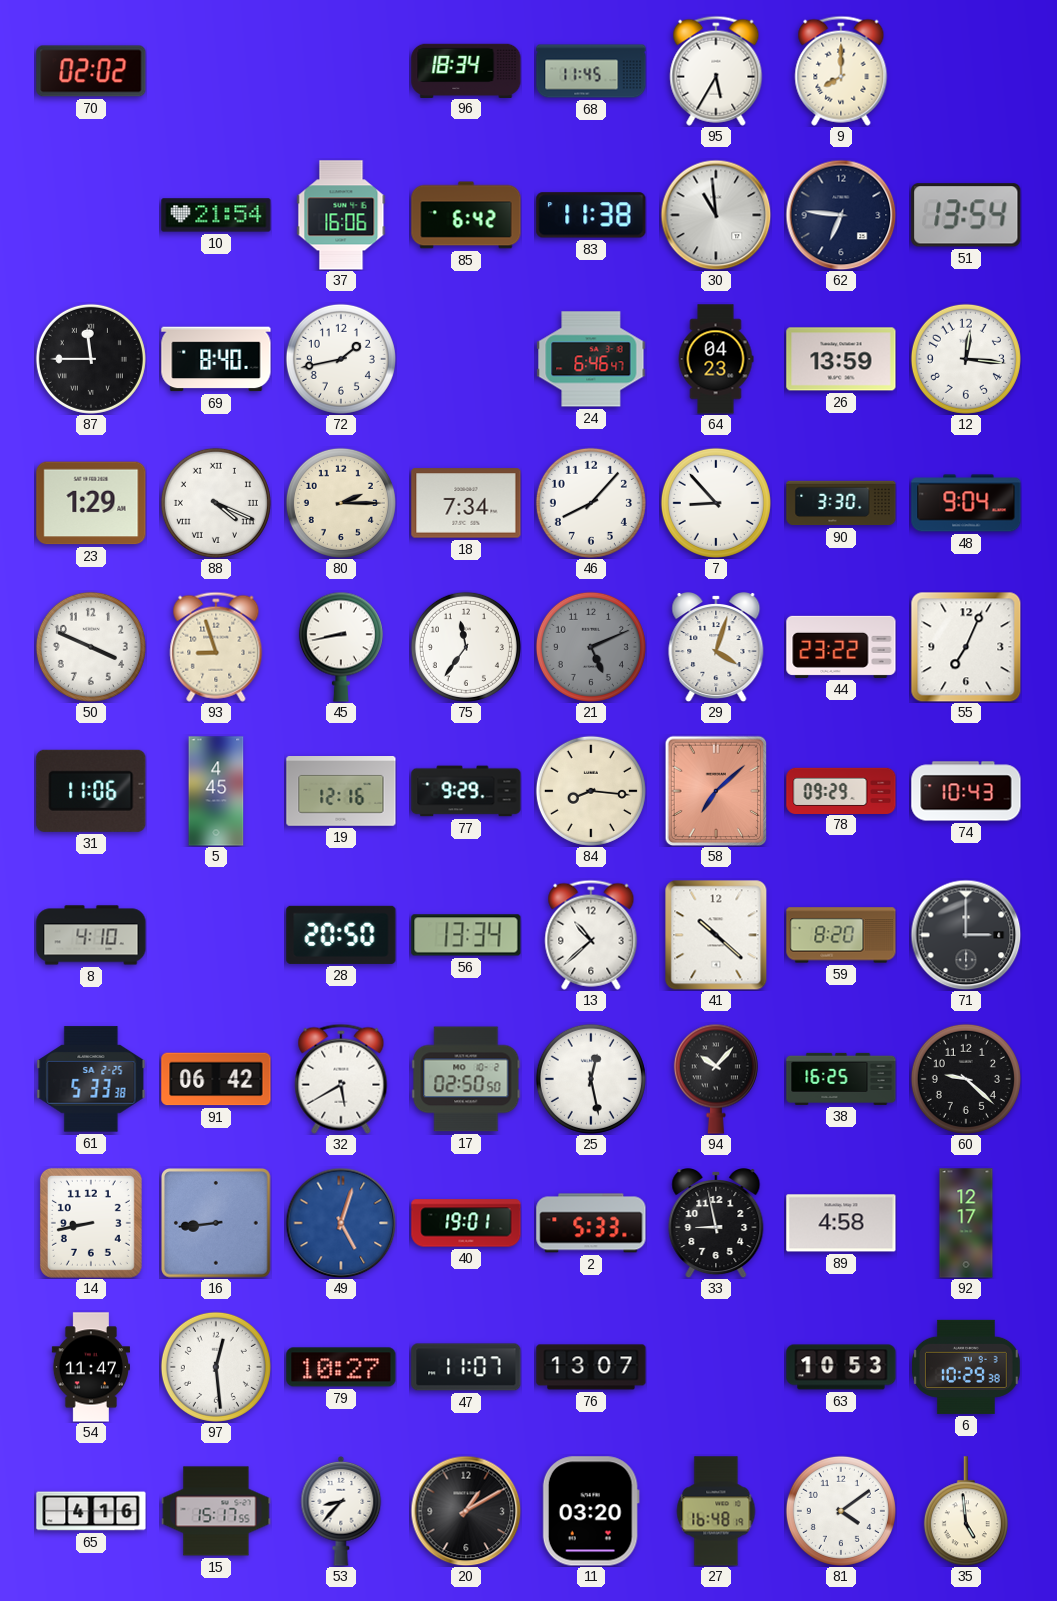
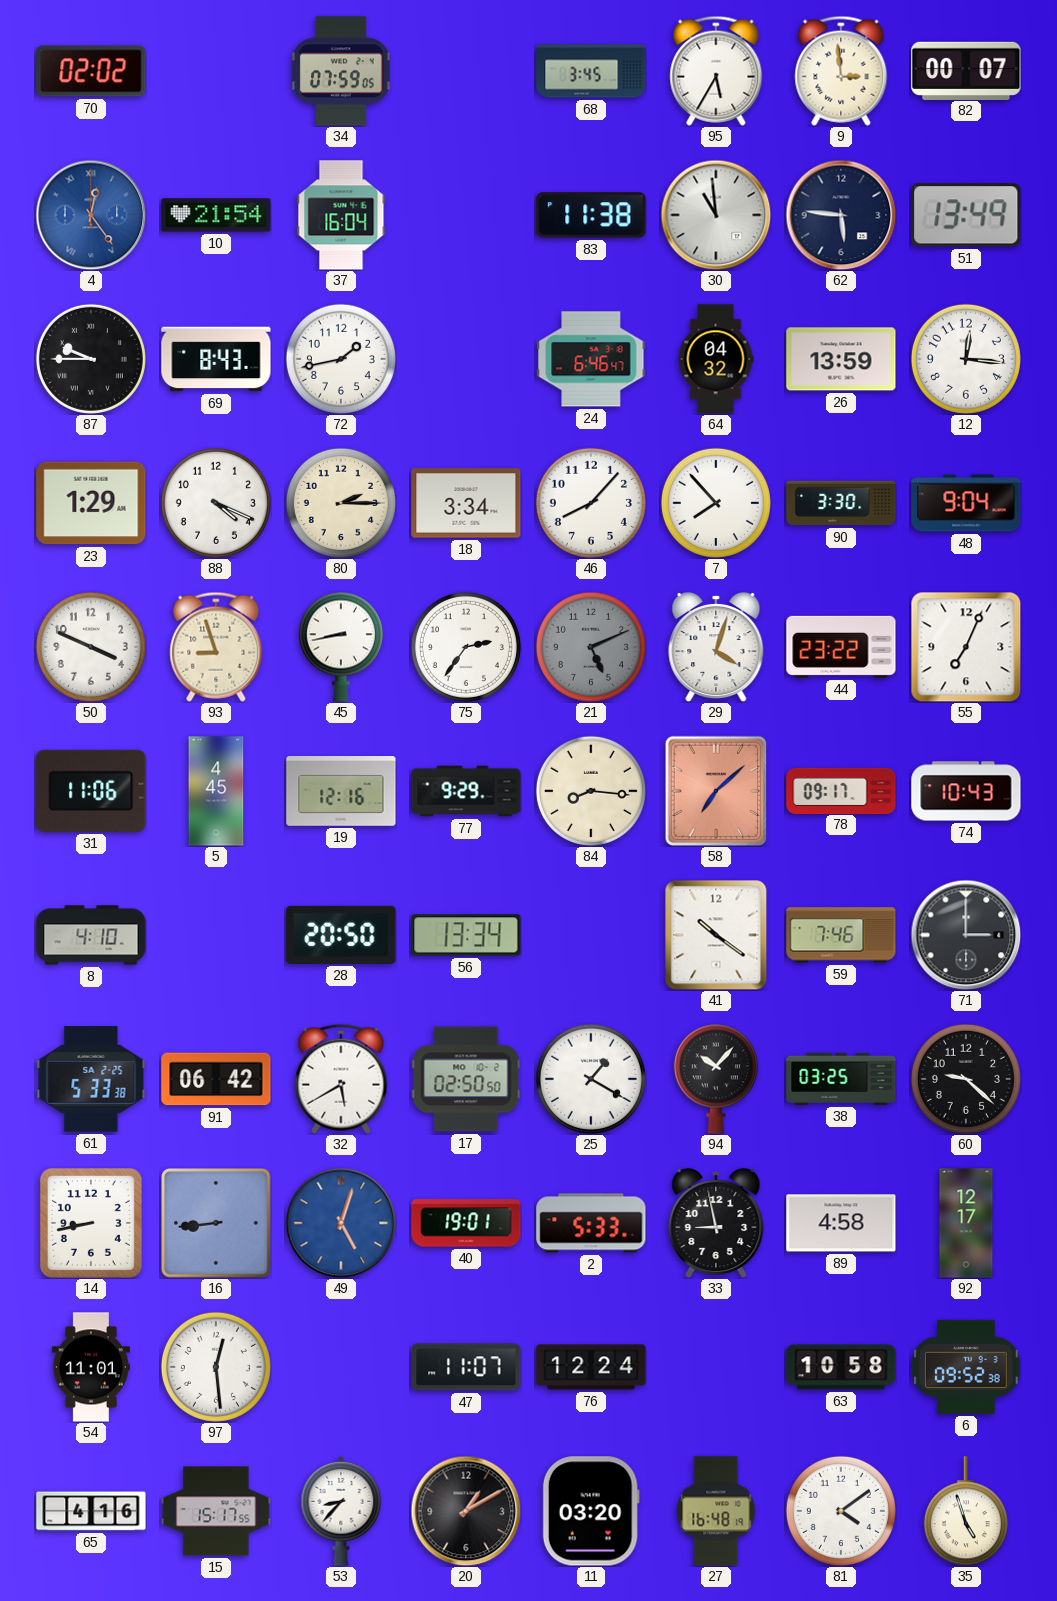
34: none -> 07:59 (341, 71)
96: 18:34 -> none (466, 70)
68: 11:45 -> 3:45 (591, 71)
9: 8:00 -> 2:59 (841, 71)
82: none -> 00:07 (966, 70)
4: none -> 12:24 (91, 215)
37: 16:06 -> 16:04 (341, 215)
85: 6:42 -> none (466, 215)
62: 6:46 -> 5:46 (841, 215)
51: 13:54 -> 13:49 (966, 215)
87: 11:45 -> 9:45 (91, 359)
69: 8:40 -> 8:43 (216, 359)
64: 04:23 -> 04:32 (716, 359)
88 numerals: Roman -> Arabic (216, 503)
18: 7:34 -> 3:34 (466, 503)
7: 8:53 -> 7:53 (716, 503)
75: 11:36 -> 2:36 (466, 647)
78: 09:29 -> 09:17 (841, 790)
13: 10:38 -> none (591, 935)
41: 10:22 -> 10:21 (716, 935)
59: 8:20 -> 7:46 (841, 935)
25: 12:28 -> 1:20 (591, 1079)
38: 16:25 -> 03:25 (841, 1079)
54: 11:47 -> 11:01 (91, 1367)
79: 10:27 -> none (341, 1367)
76: 13:07 -> 12:24 (591, 1367)
63: 10:53 -> 10:58 (841, 1367)
6: 10:29 -> 09:52 (966, 1367)
35: 4:59 -> 4:57 (966, 1511)
